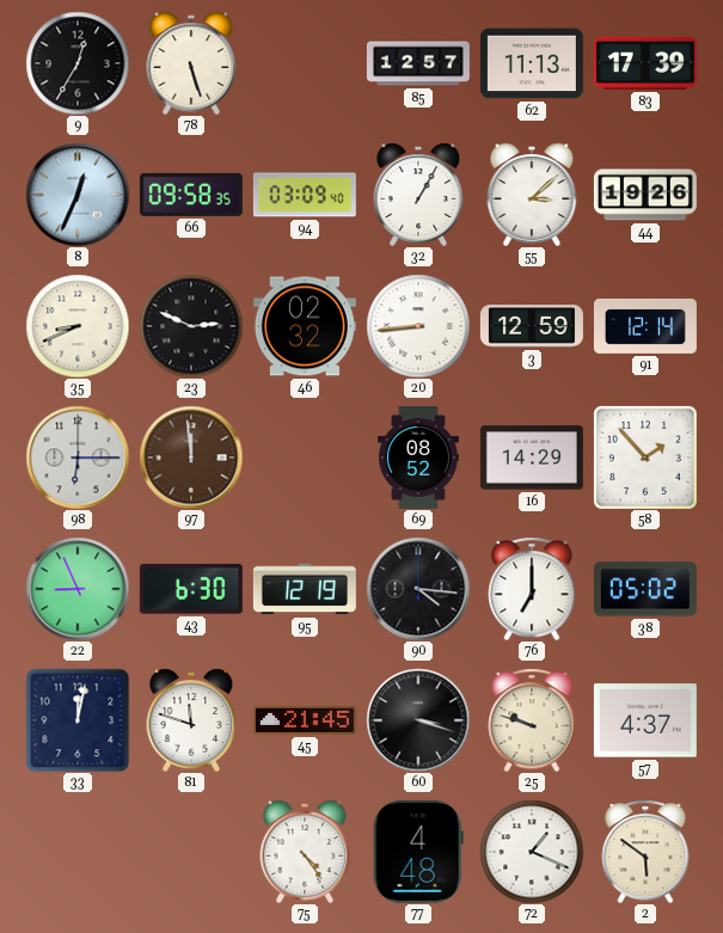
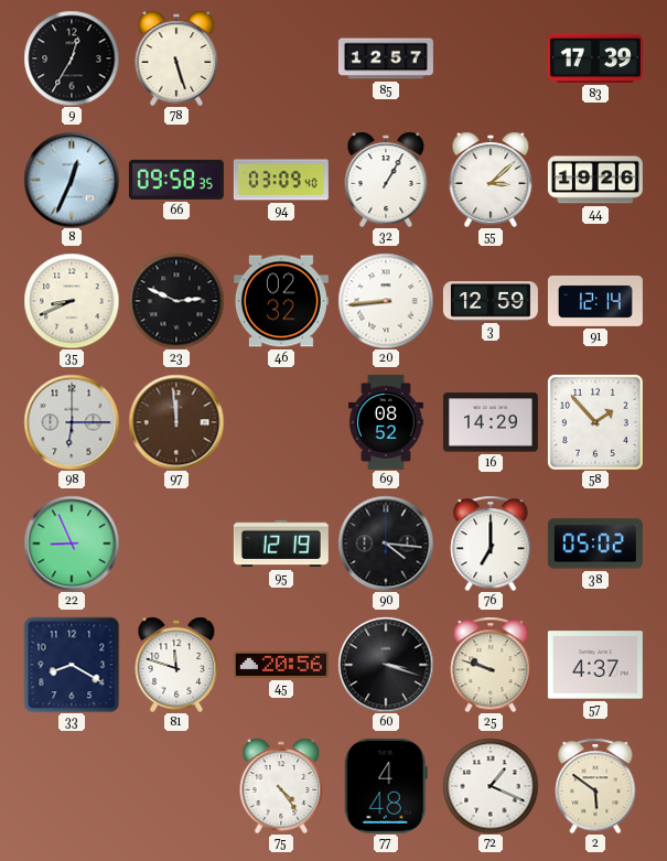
62: 11:13 -> none (532, 63)
43: 6:30 -> none (191, 589)
33: 12:02 -> 8:20 (72, 665)
45: 21:45 -> 20:56 (281, 665)
